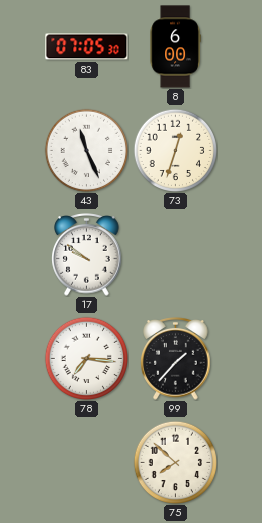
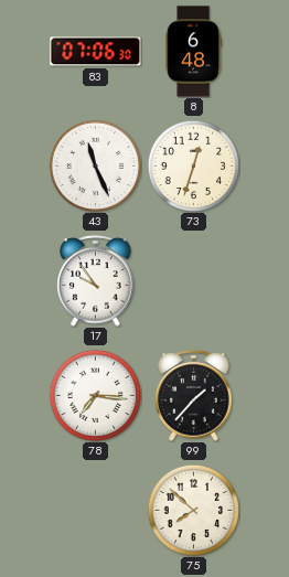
83: 07:05 -> 07:06 (96, 52)
8: 6:00 -> 6:48 (193, 52)
17: 9:51 -> 9:54 (96, 281)
